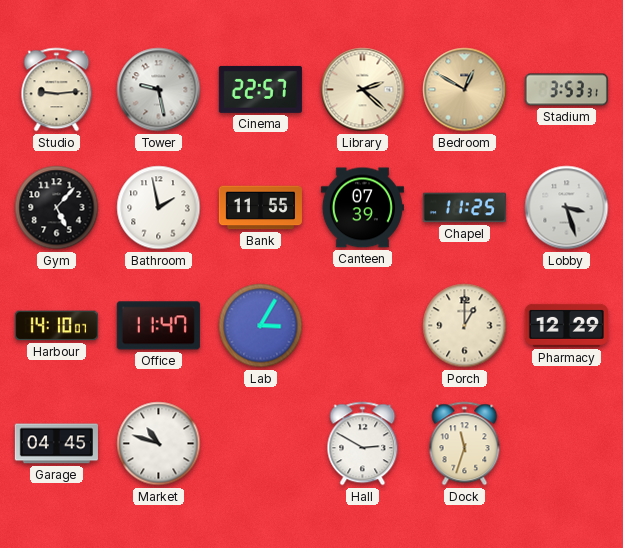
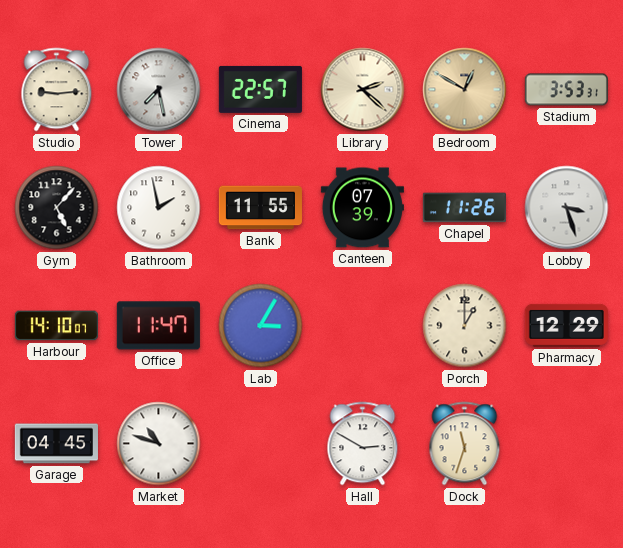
Tower: 9:28 -> 7:28 (159, 90)
Chapel: 11:25 -> 11:26 (464, 208)
